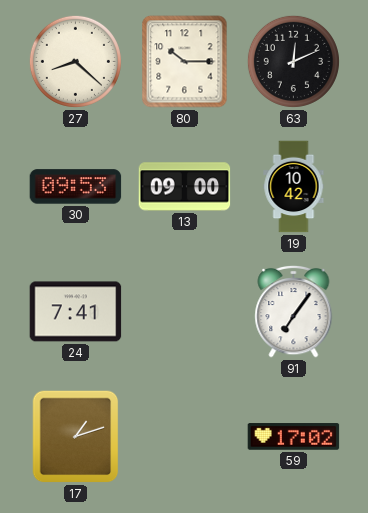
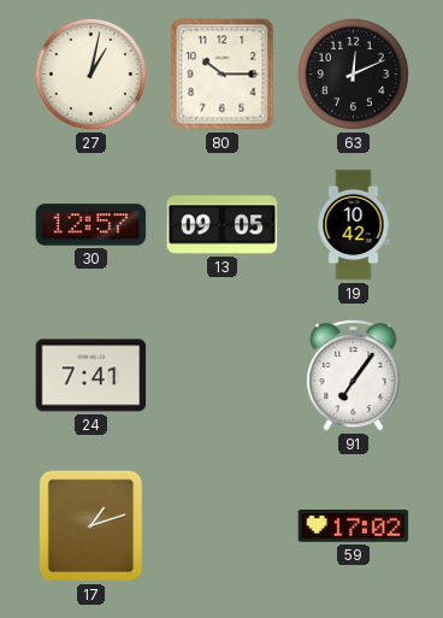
27: 8:22 -> 1:02 (90, 73)
30: 09:53 -> 12:57 (91, 225)
13: 09:00 -> 09:05 (223, 225)
